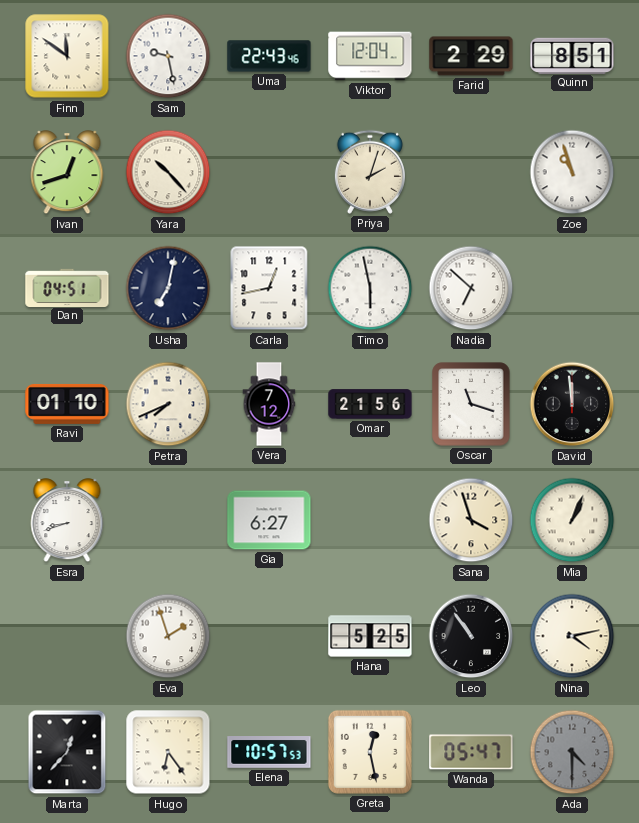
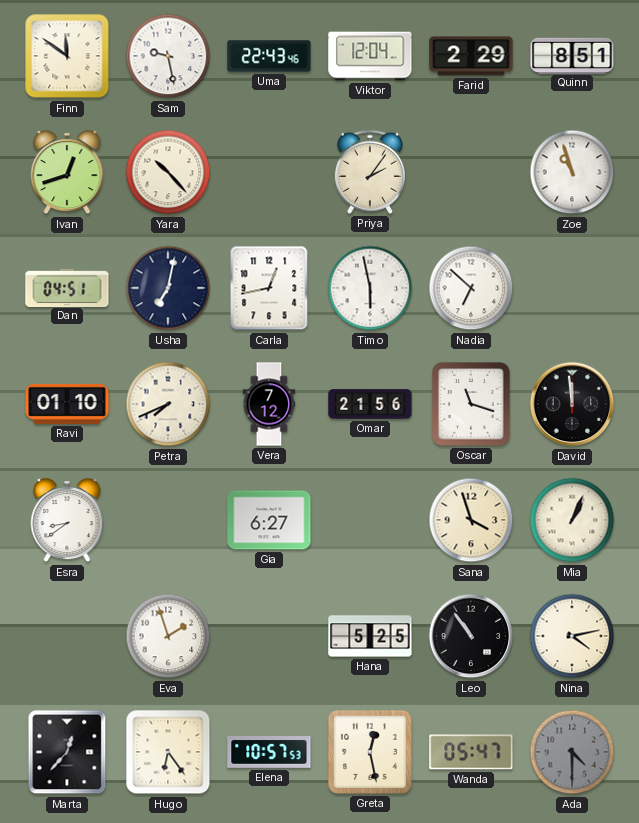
Priya: 2:03 -> 2:06 (370, 172)
Esra: 8:42 -> 8:39 (67, 521)
